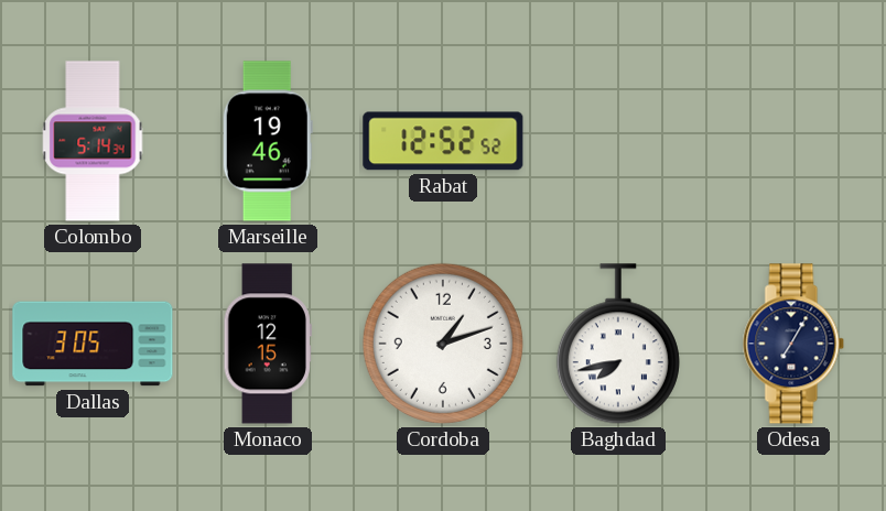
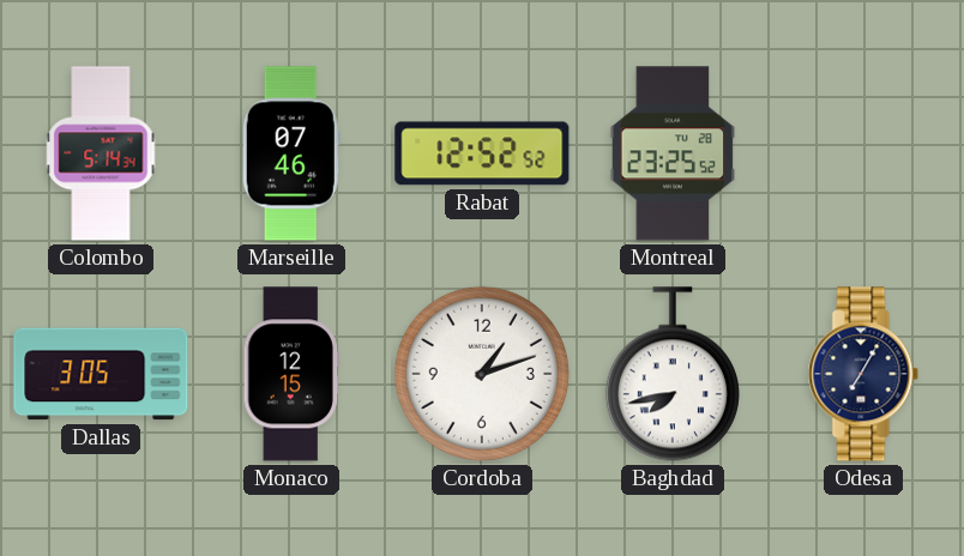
Marseille: 19:46 -> 07:46 (291, 153)
Montreal: none -> 23:25 (673, 153)
